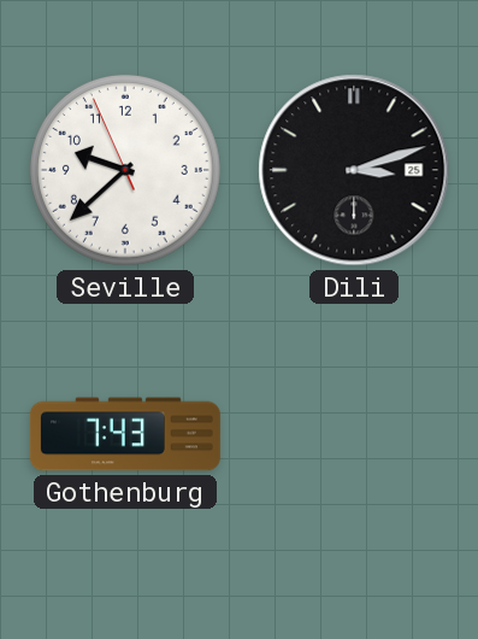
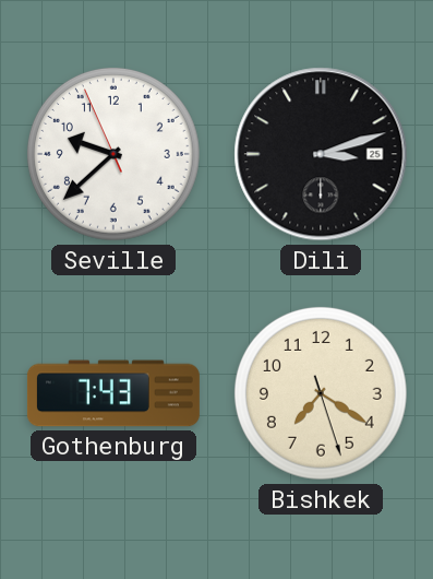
Bishkek: none -> 7:20 (321, 393)
